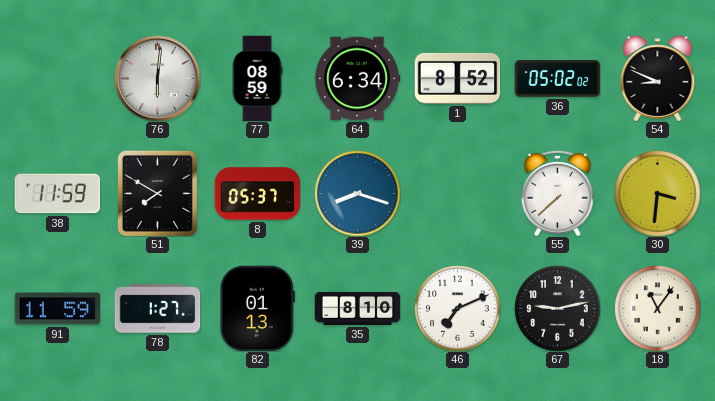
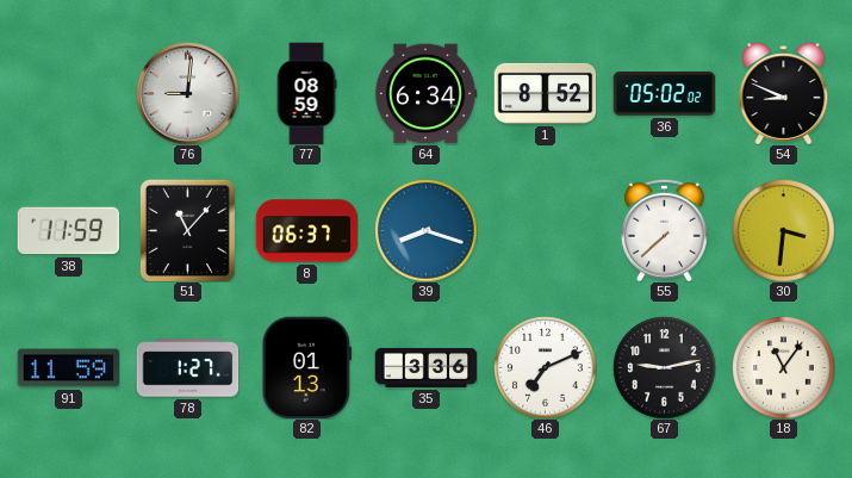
76: 6:01 -> 9:01 (187, 93)
51: 7:50 -> 11:07 (187, 230)
8: 05:37 -> 06:37 (306, 231)
35: 8:10 -> 3:36 (425, 367)
